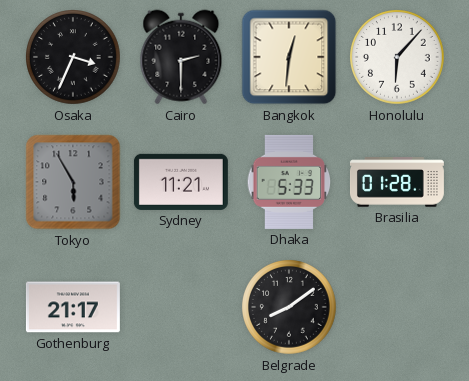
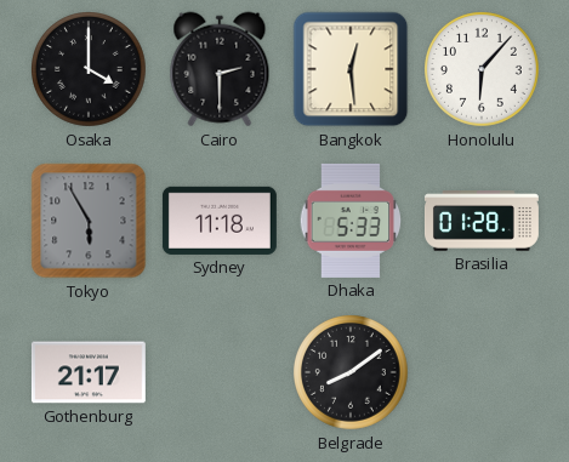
Osaka: 3:34 -> 4:00 (89, 69)
Bangkok: 12:31 -> 12:29 (351, 69)
Sydney: 11:21 -> 11:18 (220, 221)
